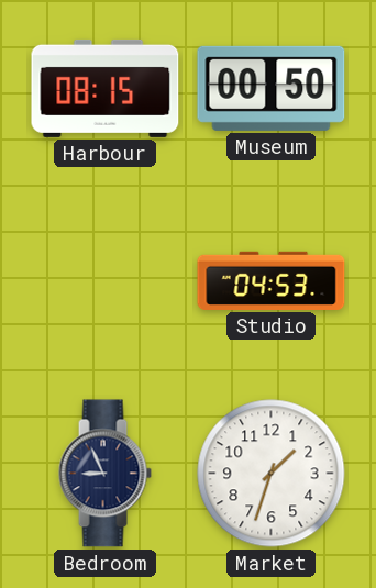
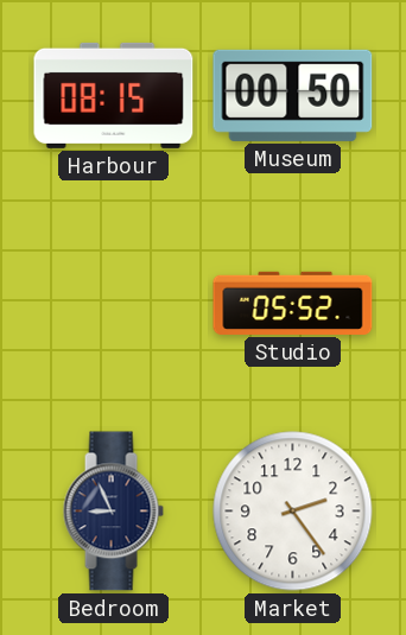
Studio: 04:53 -> 05:52 (293, 303)
Market: 1:33 -> 2:24 (293, 512)
